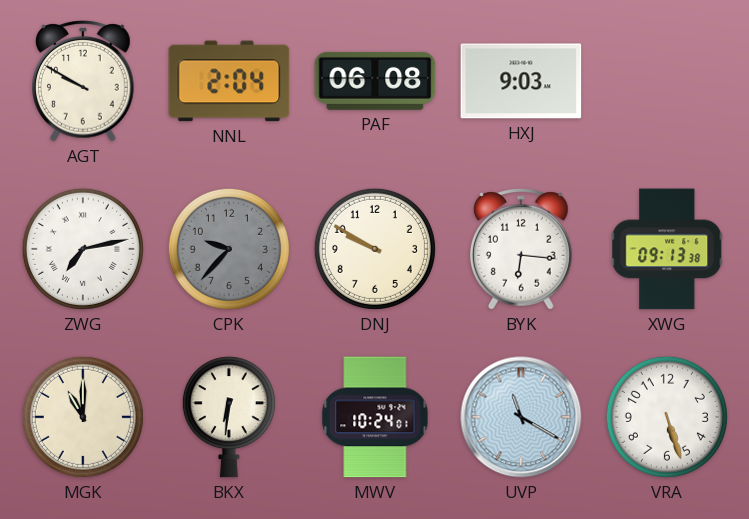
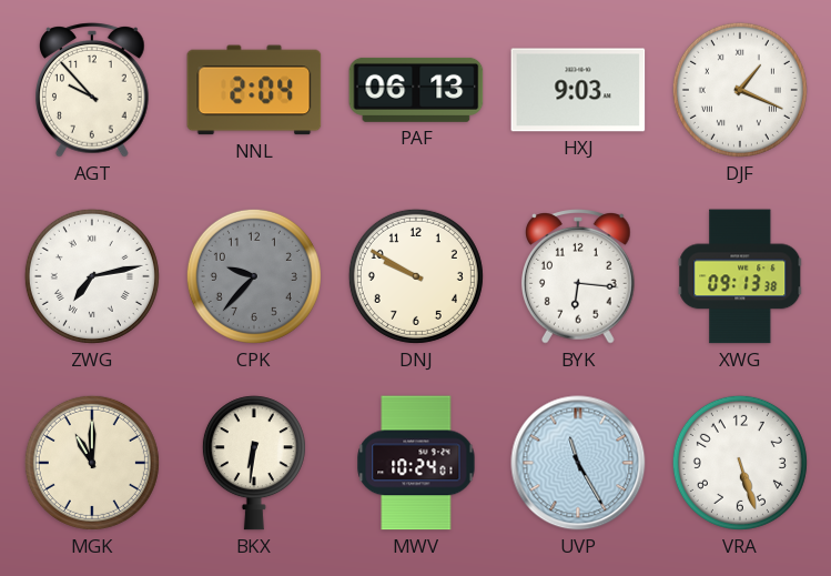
AGT: 9:50 -> 9:53 (93, 90)
PAF: 06:08 -> 06:13 (416, 90)
DJF: none -> 1:19 (740, 90)
UVP: 11:20 -> 11:25 (578, 463)
